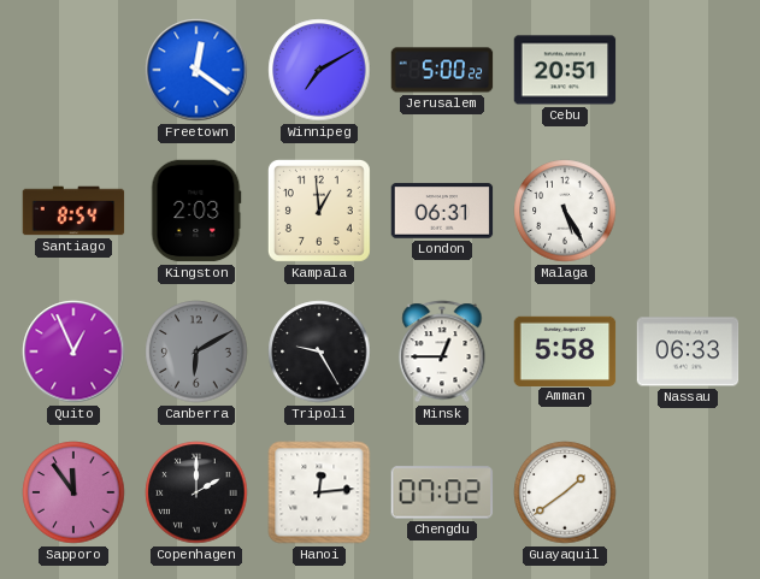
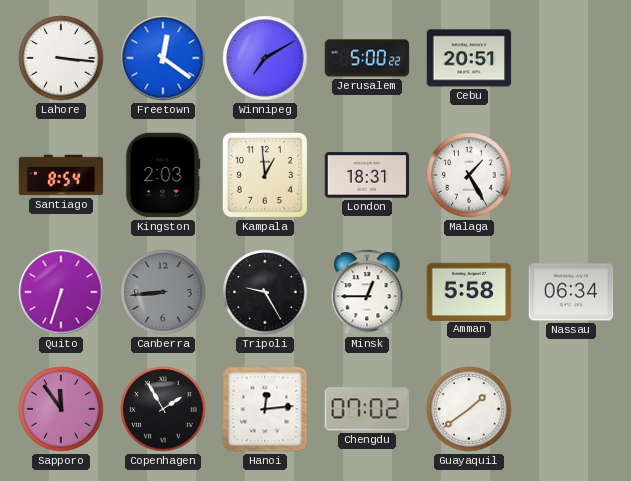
Lahore: none -> 3:16 (61, 58)
London: 06:31 -> 18:31 (367, 175)
Malaga: 5:25 -> 1:25 (469, 175)
Quito: 12:56 -> 6:33 (61, 292)
Canberra: 6:10 -> 8:44 (163, 292)
Nassau: 06:33 -> 06:34 (571, 292)
Copenhagen: 2:00 -> 1:55 (163, 409)
